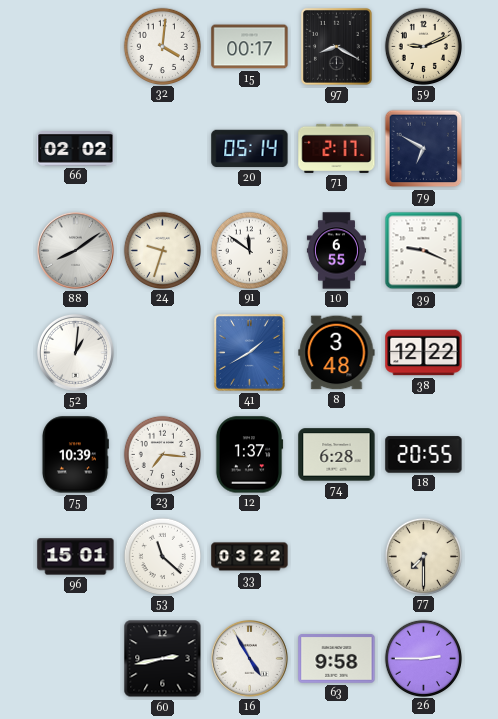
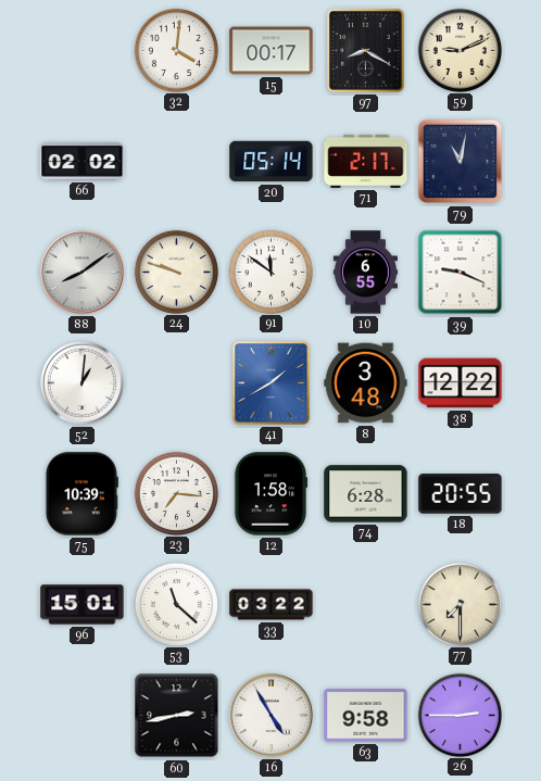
79: 6:50 -> 11:02 (461, 162)
24: 9:33 -> 9:48 (176, 272)
12: 1:37 -> 1:58 (270, 494)
